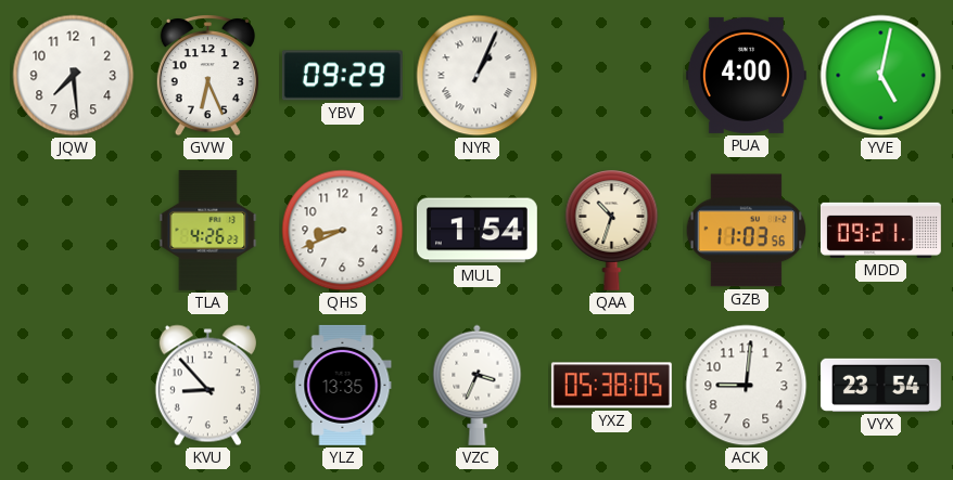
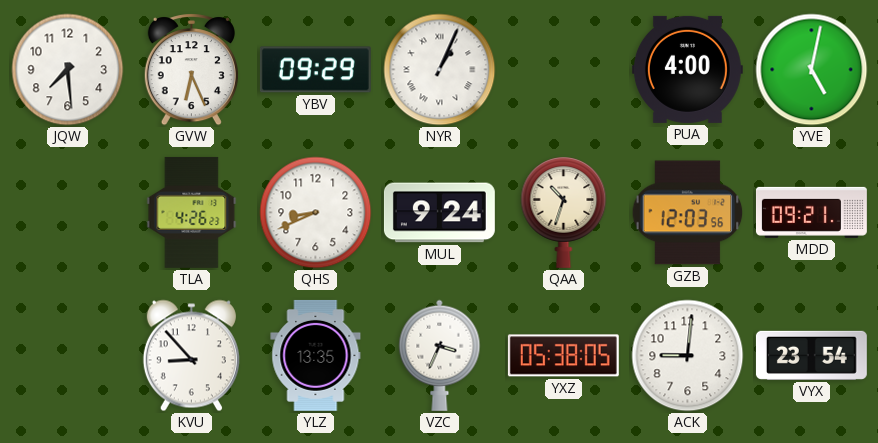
MUL: 1:54 -> 9:24 (439, 213)
GZB: 11:03 -> 12:03 (688, 213)
